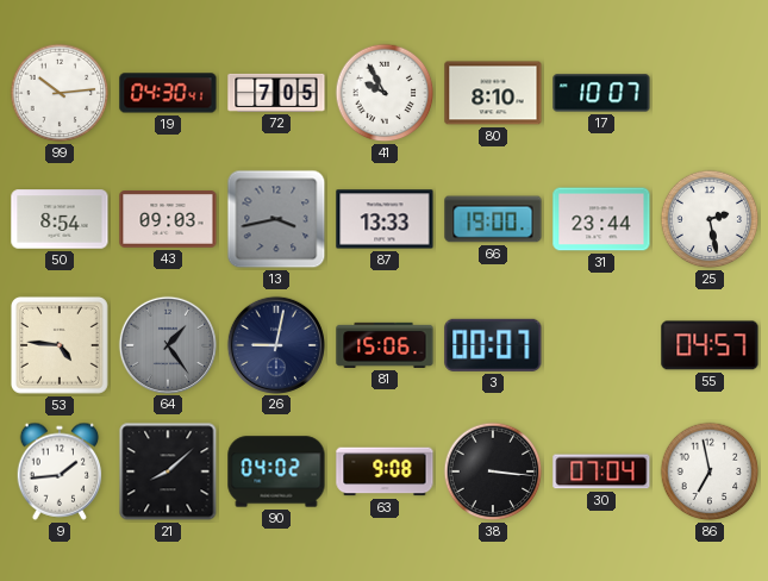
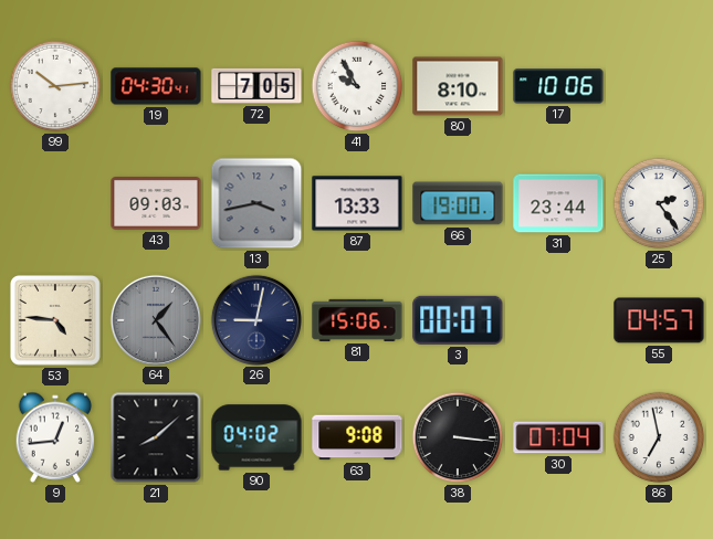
17: 10:07 -> 10:06 (558, 86)
50: 8:54 -> none (60, 219)
25: 2:28 -> 2:24 (659, 203)
9: 1:44 -> 12:44 (55, 437)
